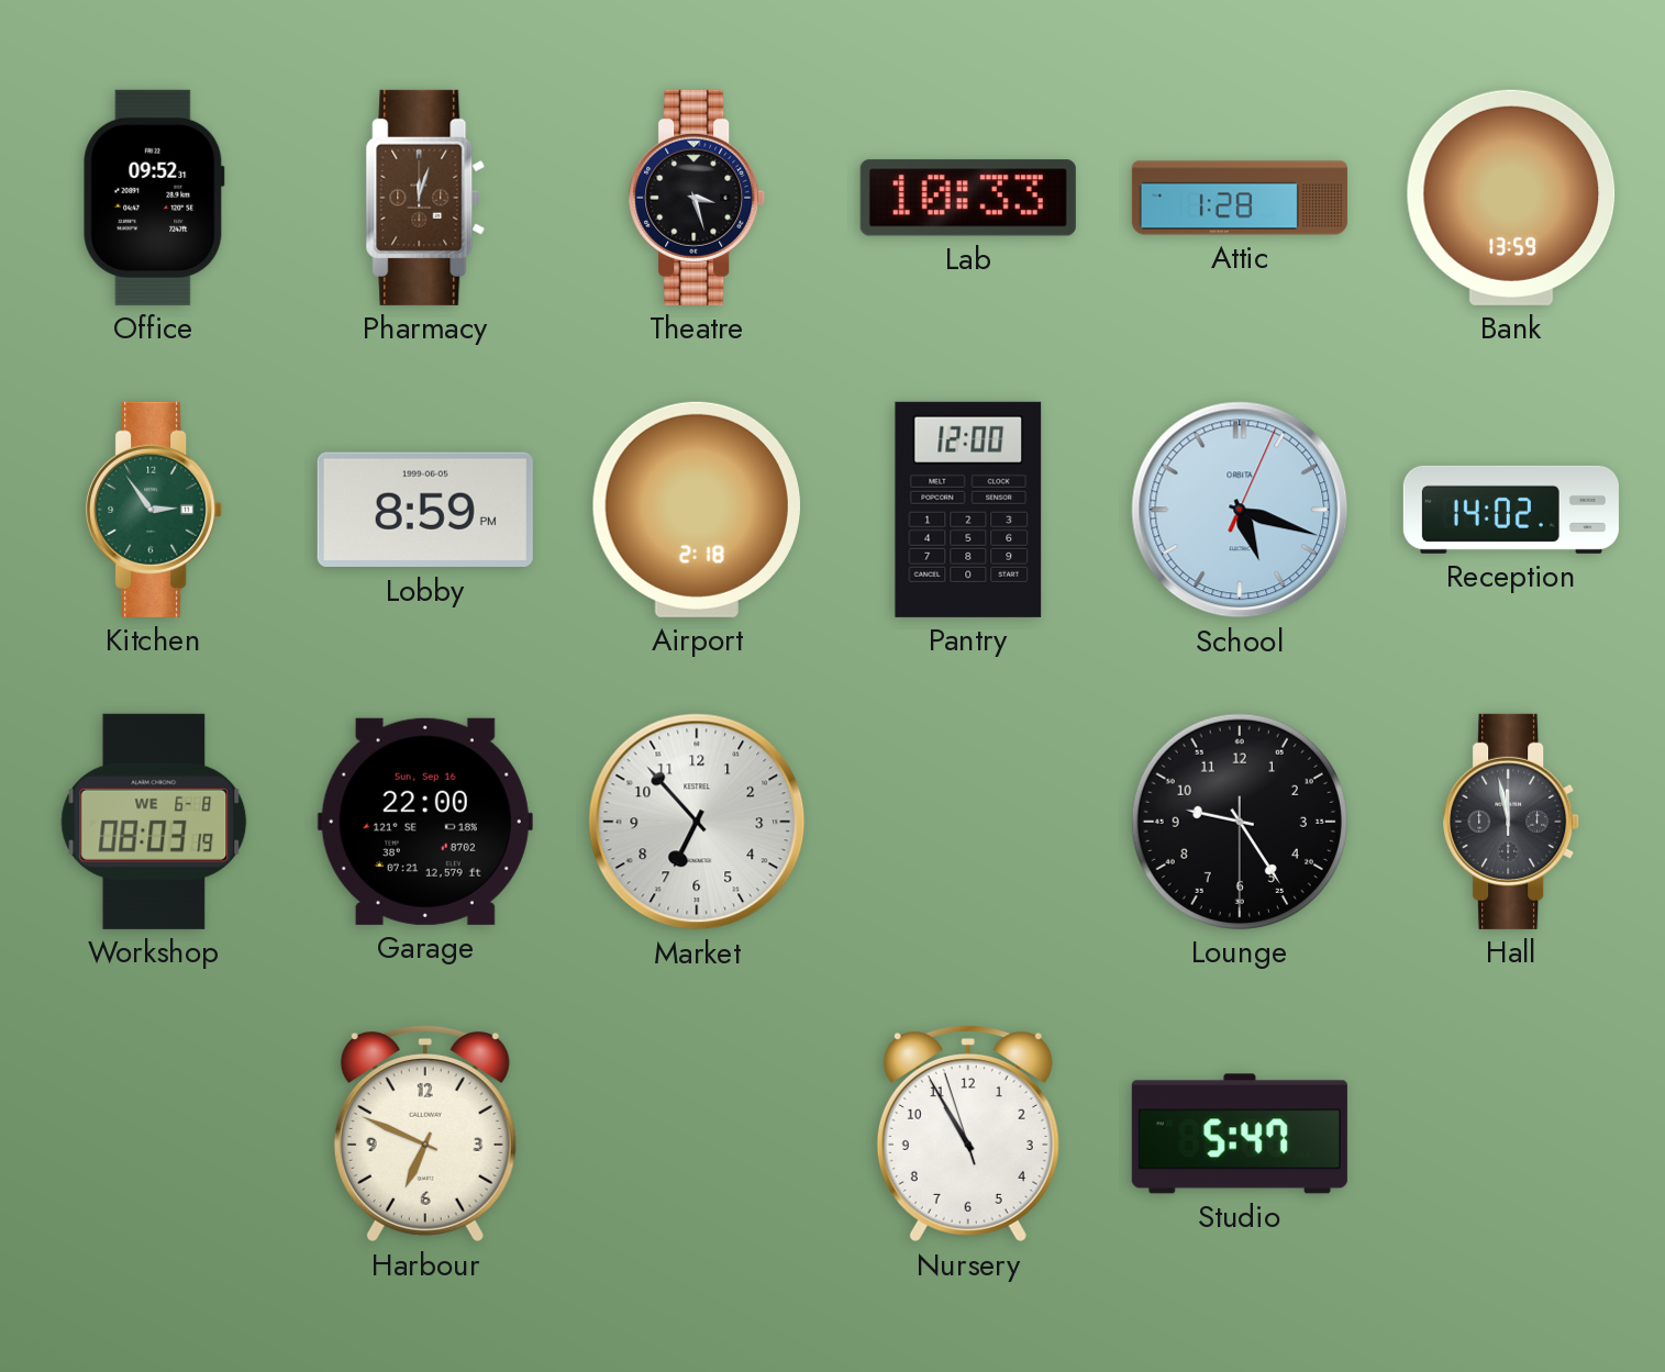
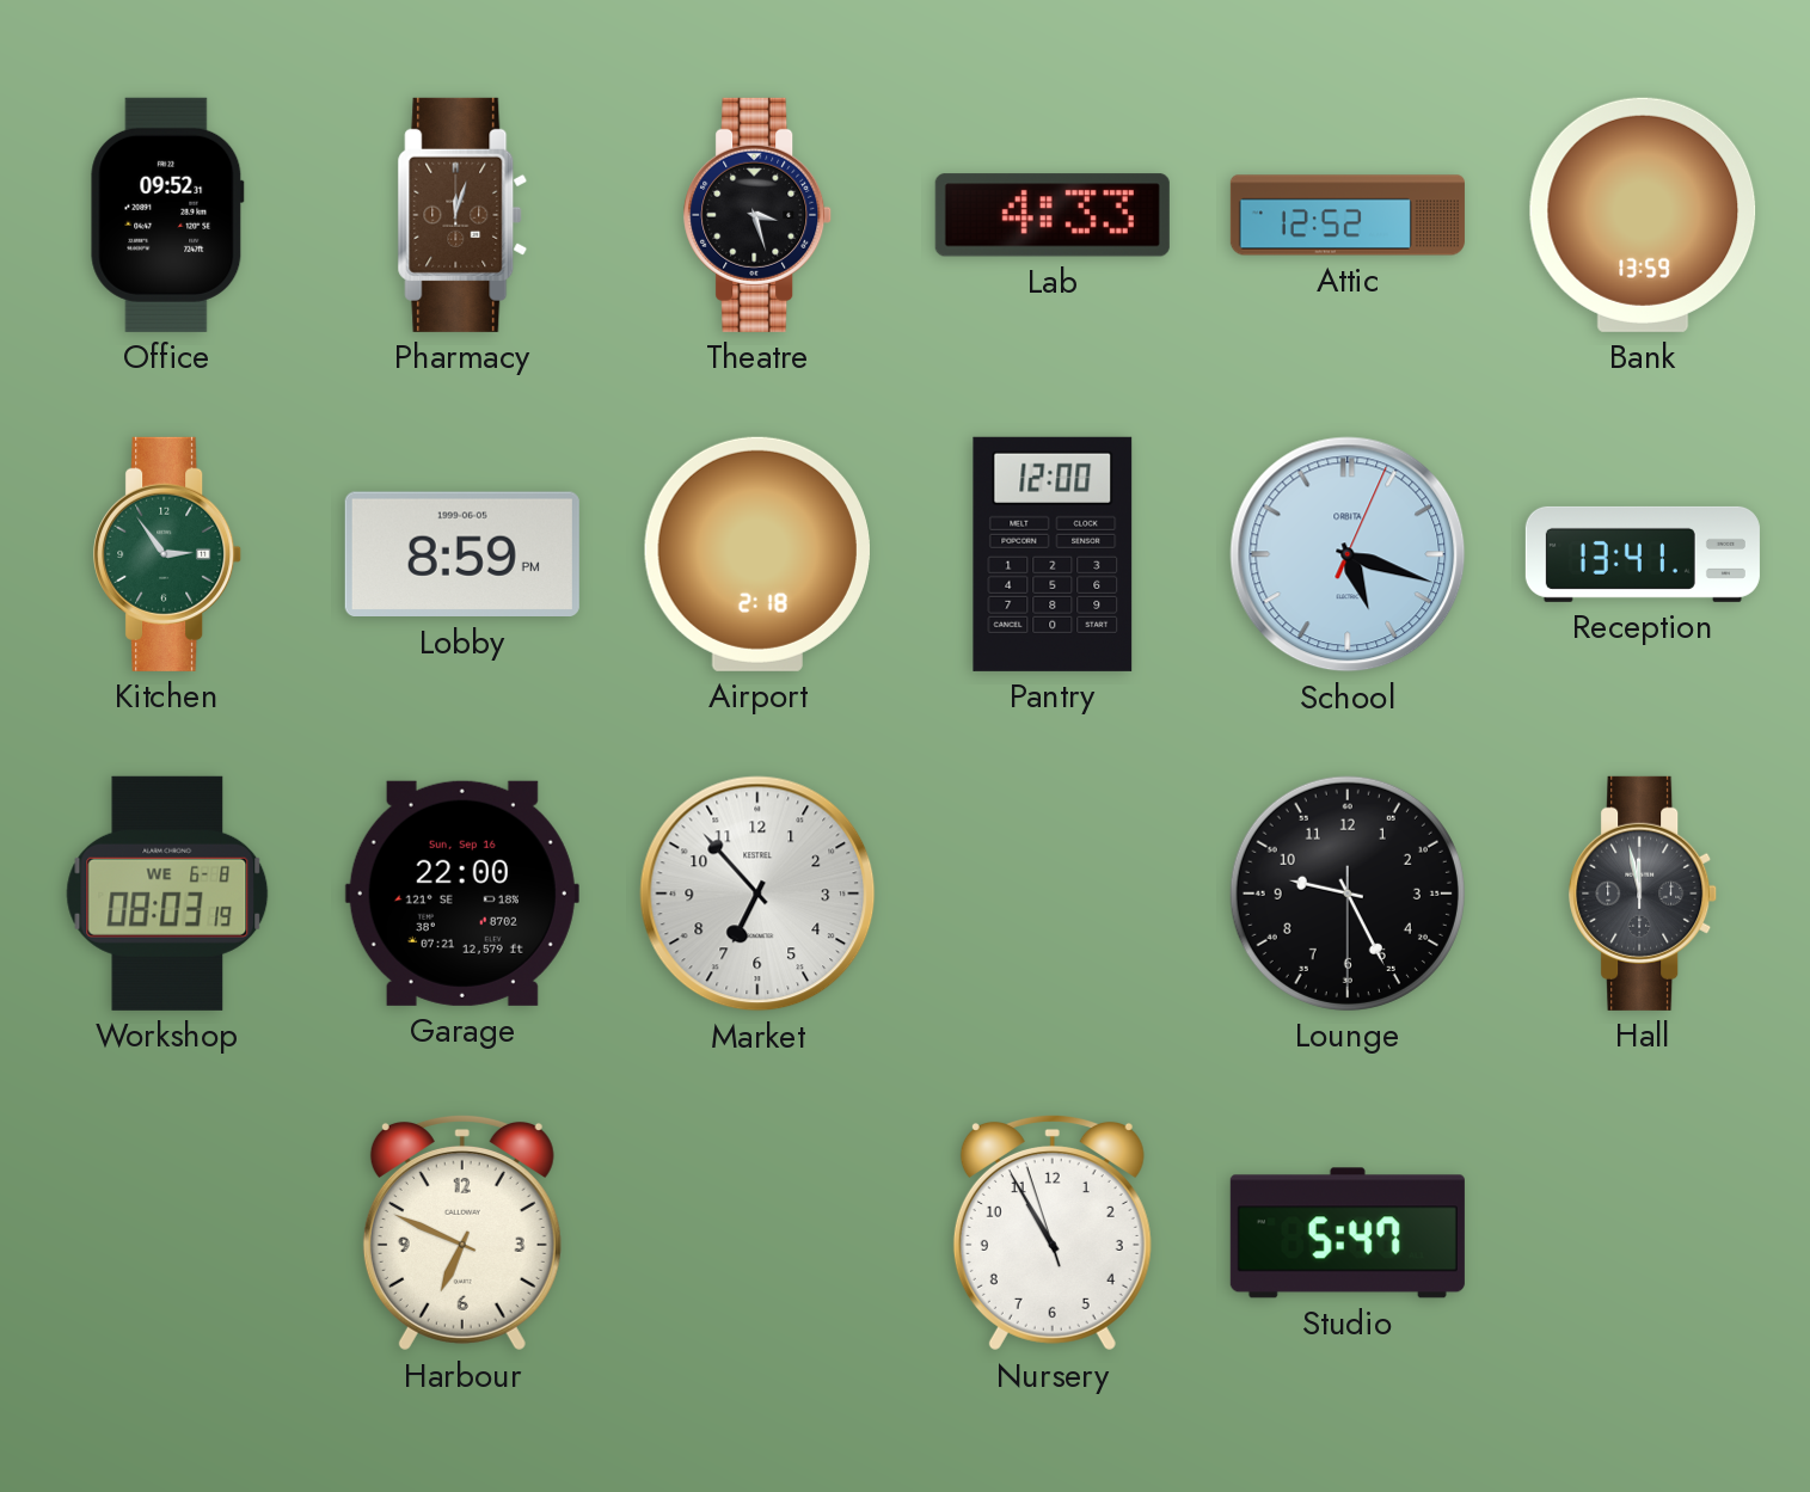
Lab: 10:33 -> 4:33 (1053, 215)
Attic: 1:28 -> 12:52 (1348, 215)
Reception: 14:02 -> 13:41 (1643, 554)
Lounge: 9:24 -> 9:25 (1348, 894)
